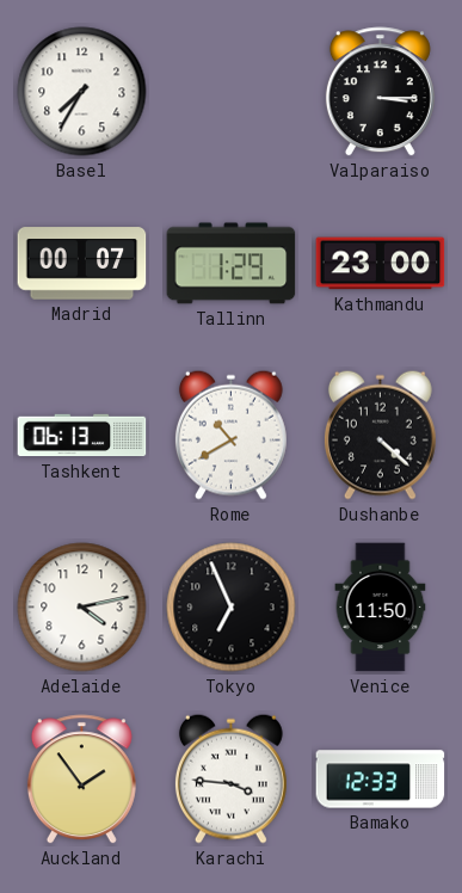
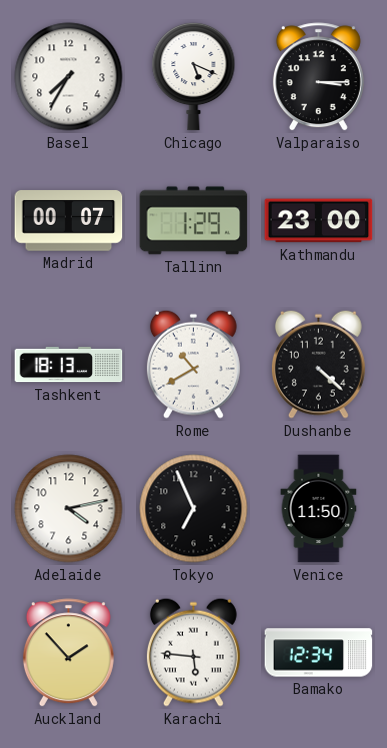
Chicago: none -> 5:19 (194, 76)
Tashkent: 06:13 -> 18:13 (69, 365)
Auckland: 1:54 -> 1:53 (68, 653)
Karachi: 3:46 -> 5:46 (193, 652)
Bamako: 12:33 -> 12:34 (319, 653)
